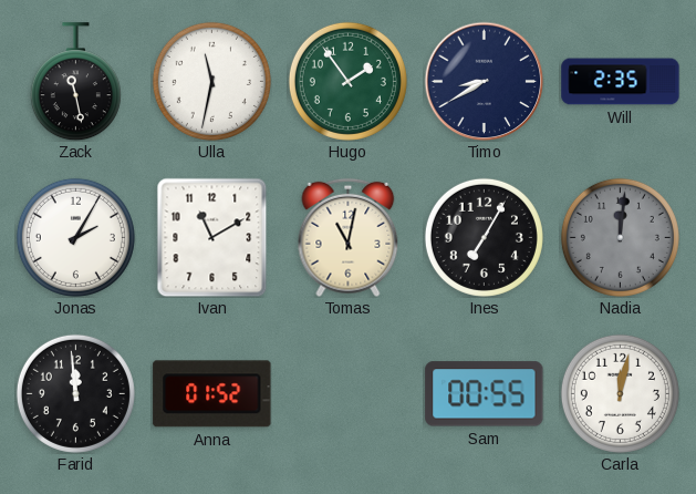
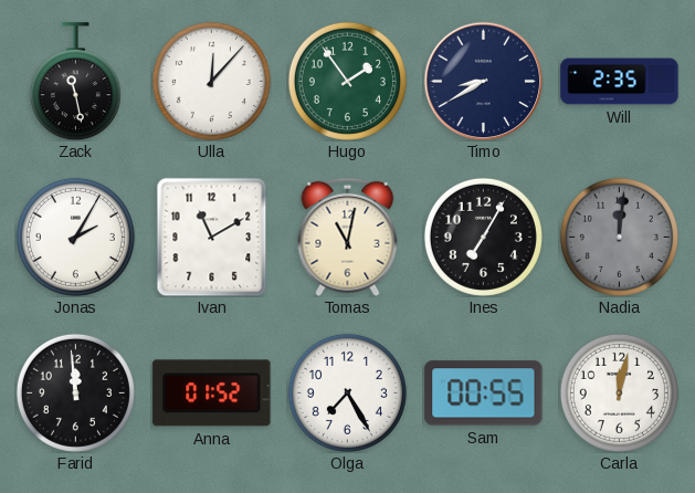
Ulla: 11:32 -> 12:07 (211, 81)
Olga: none -> 7:25 (347, 392)
